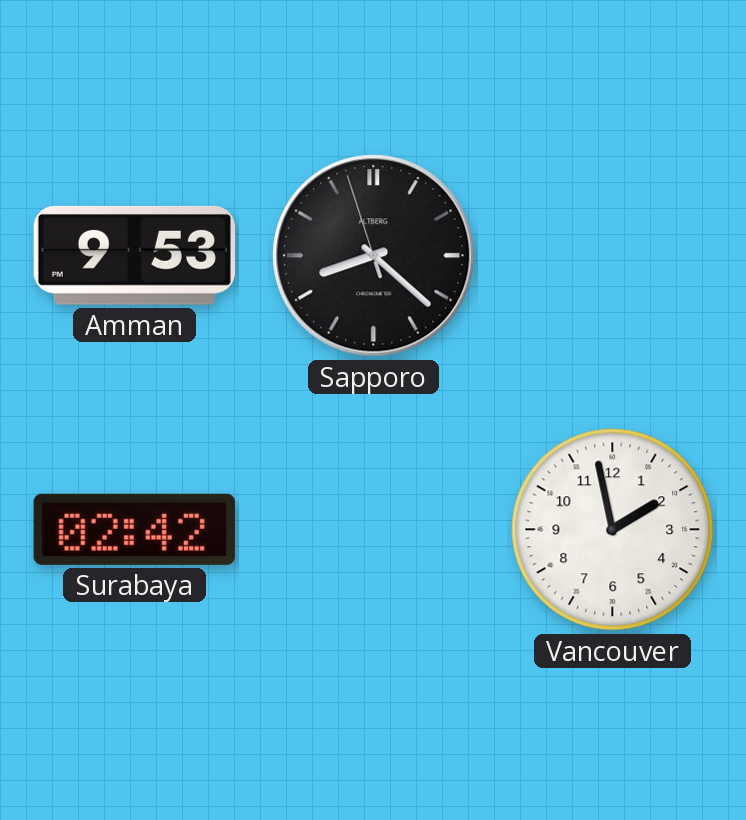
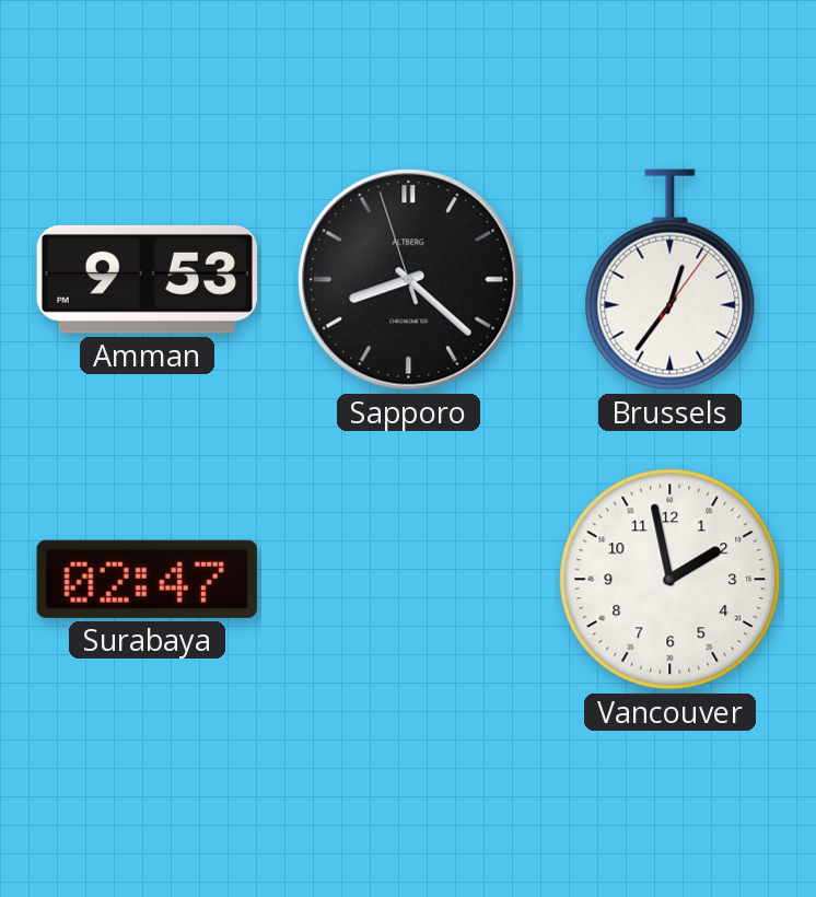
Brussels: none -> 12:36 (671, 280)
Surabaya: 02:42 -> 02:47 (147, 579)
